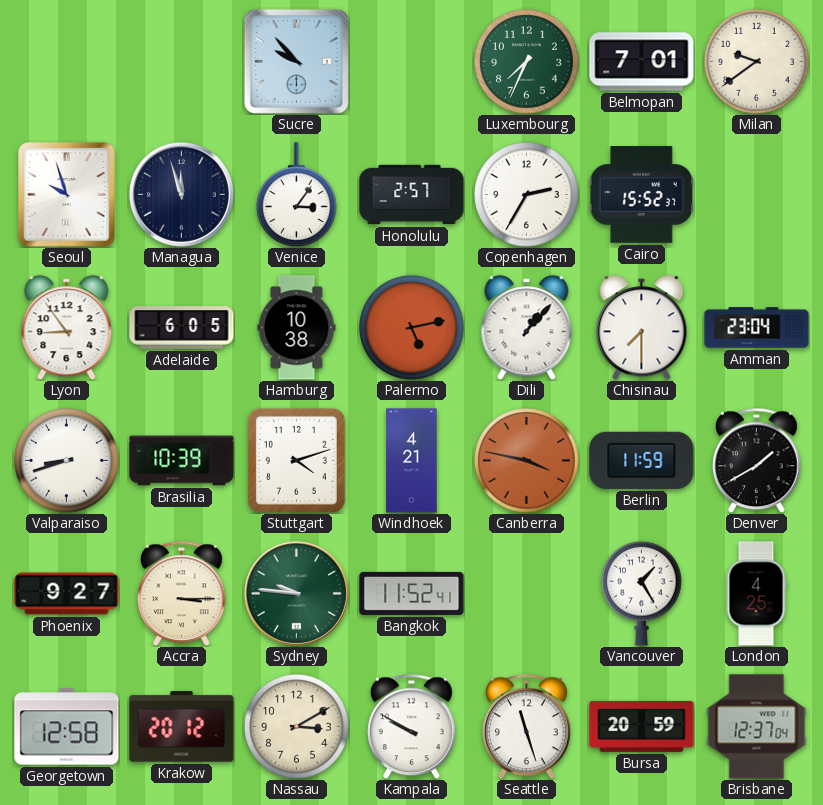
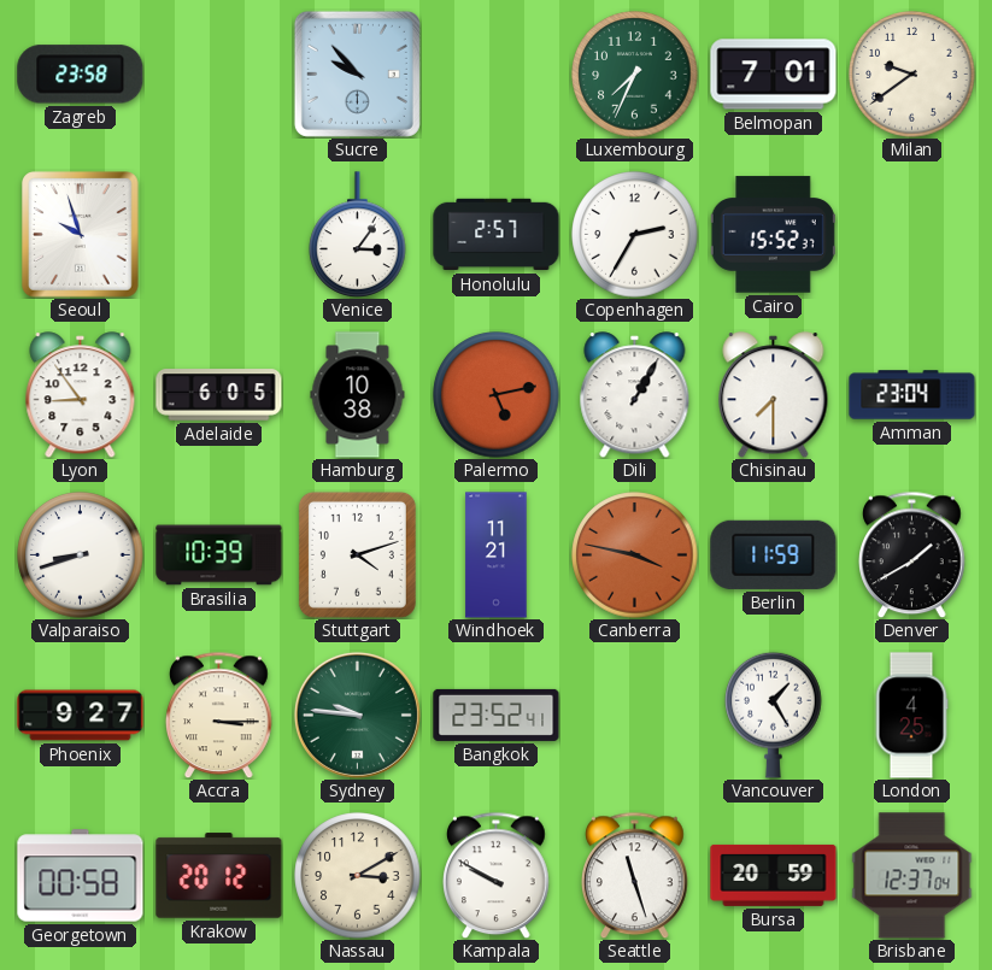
Zagreb: none -> 23:58 (81, 75)
Managua: 11:57 -> none (181, 194)
Dili: 1:07 -> 1:05 (635, 395)
Windhoek: 4:21 -> 11:21 (497, 555)
Bangkok: 11:52 -> 23:52 (497, 715)
Georgetown: 12:58 -> 00:58 (81, 876)
